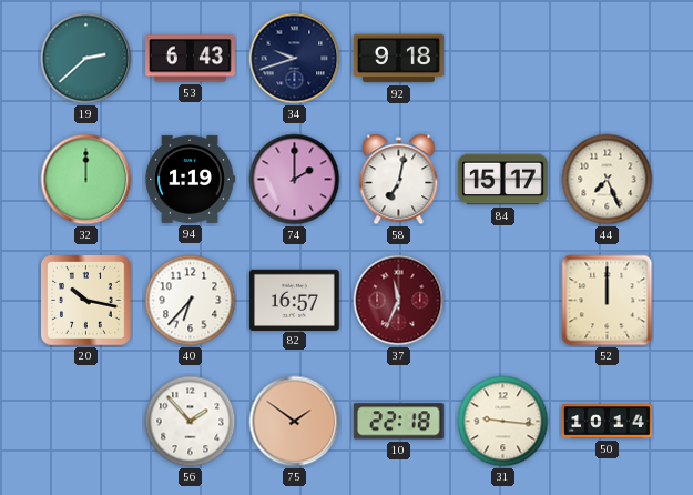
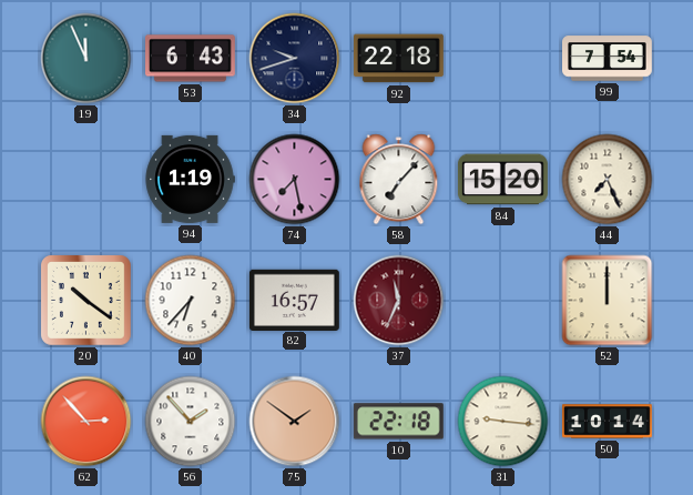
19: 2:38 -> 11:56 (86, 59)
92: 9:18 -> 22:18 (398, 59)
99: none -> 7:54 (608, 59)
32: 12:00 -> none (86, 180)
74: 2:00 -> 7:28 (295, 180)
58: 7:02 -> 7:07 (399, 180)
84: 15:17 -> 15:20 (502, 180)
20: 10:17 -> 10:21 (86, 301)
62: none -> 2:53 (86, 422)
